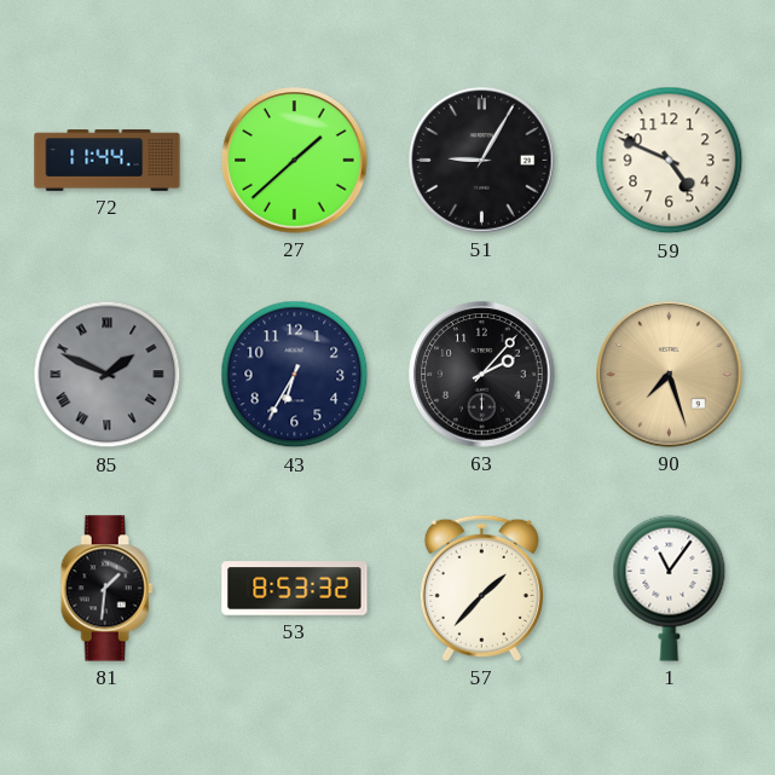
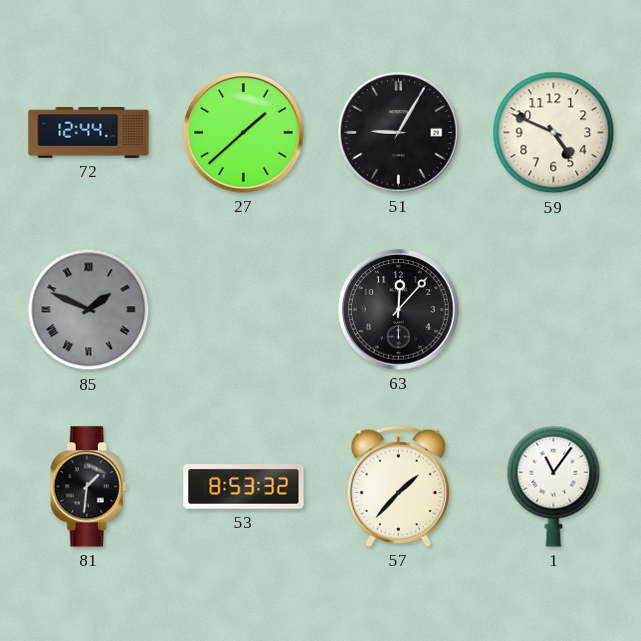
72: 11:44 -> 12:44 (89, 133)
43: 6:35 -> none (295, 375)
63: 2:07 -> 12:07 (399, 310)
90: 7:27 -> none (670, 375)
